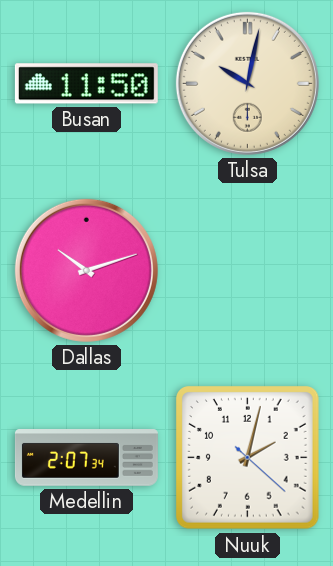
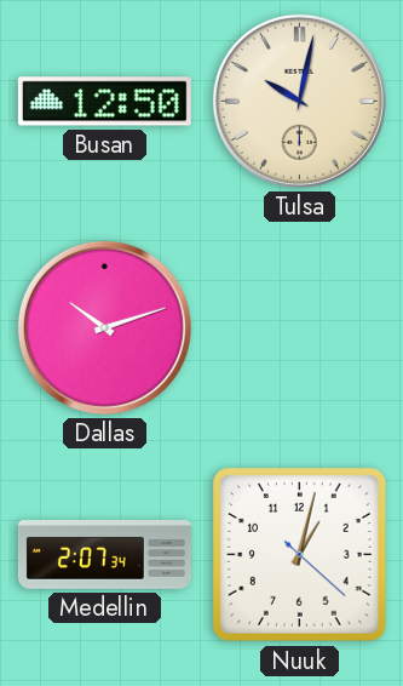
Busan: 11:50 -> 12:50 (104, 102)
Nuuk: 2:02 -> 1:02 (300, 555)
